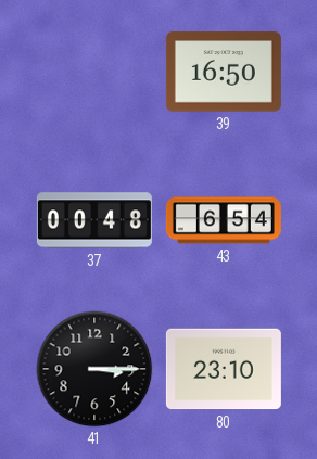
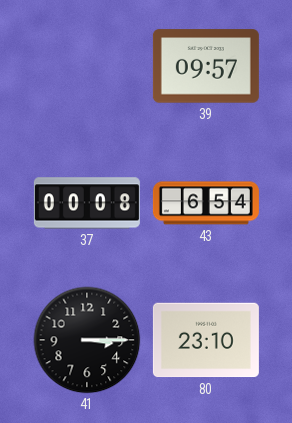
39: 16:50 -> 09:57 (206, 66)
37: 00:48 -> 00:08 (87, 203)
